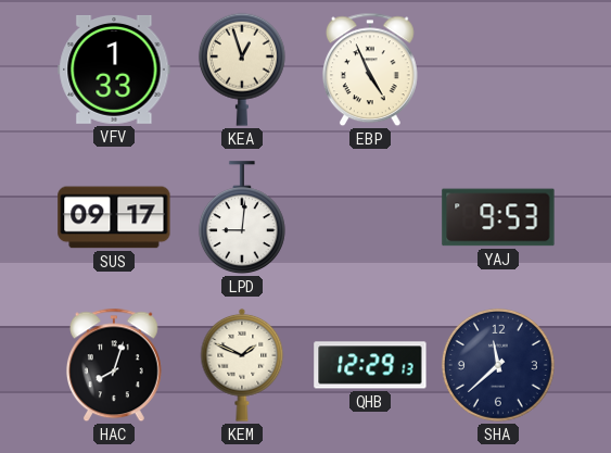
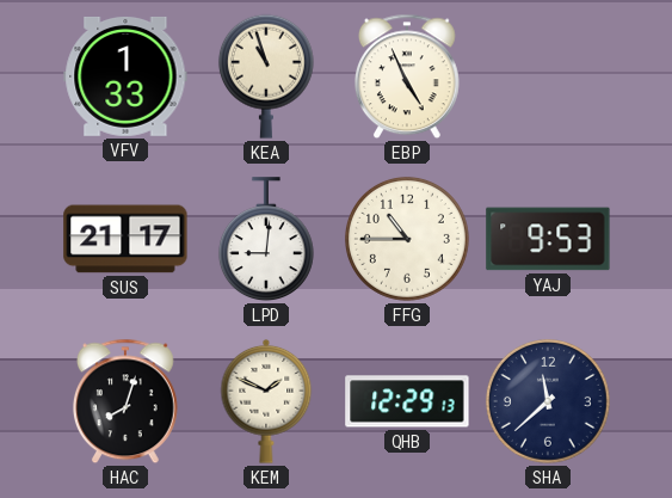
KEA: 12:57 -> 10:57 (266, 76)
SUS: 09:17 -> 21:17 (125, 239)
FFG: none -> 10:45 (407, 239)
